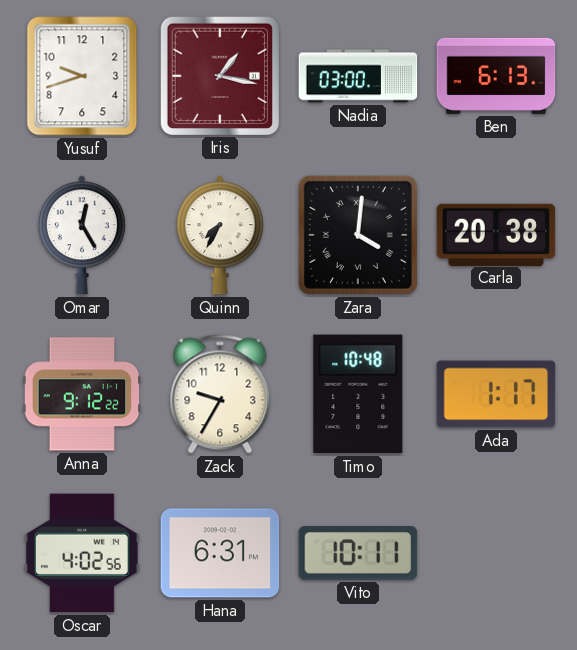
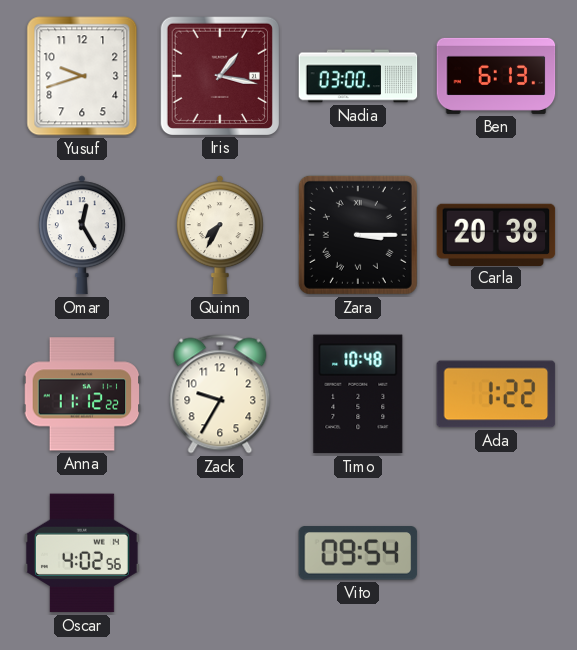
Zara: 4:01 -> 3:15 (358, 235)
Anna: 9:12 -> 11:12 (82, 394)
Ada: 1:17 -> 1:22 (496, 394)
Hana: 6:31 -> none (220, 553)
Vito: 10:11 -> 09:54 (358, 553)
